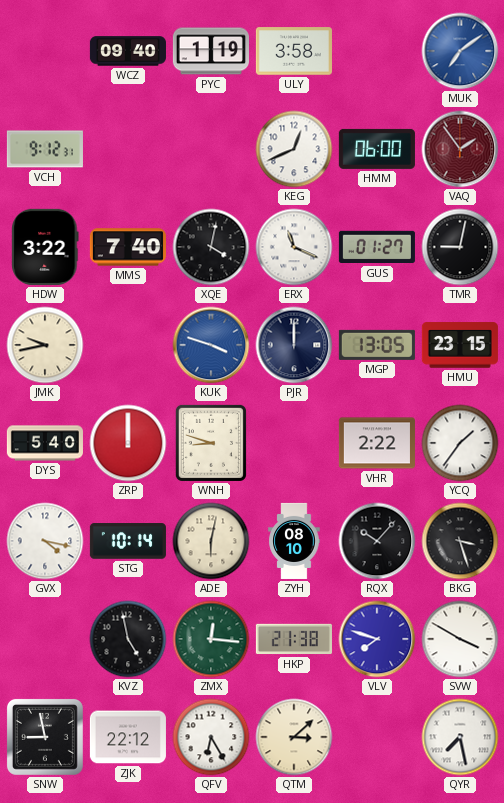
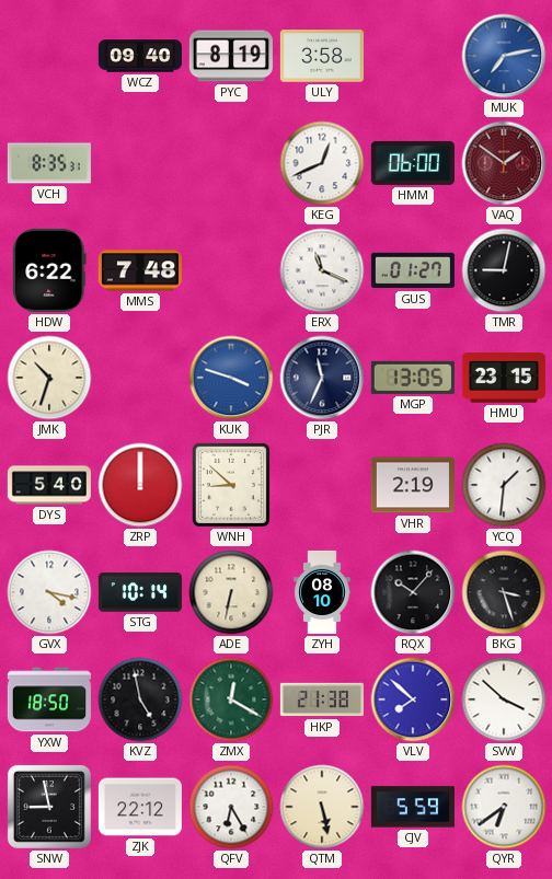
PYC: 1:19 -> 8:19 (231, 56)
MUK: 7:09 -> 7:13 (504, 56)
VCH: 9:12 -> 8:35 (49, 163)
VAQ: 1:54 -> 1:51 (504, 163)
HDW: 3:22 -> 6:22 (49, 270)
MMS: 7:40 -> 7:48 (140, 270)
XQE: 4:02 -> none (211, 247)
JMK: 9:43 -> 10:33 (49, 378)
PJR: 12:00 -> 11:34 (322, 378)
WNH: 8:48 -> 8:52 (231, 485)
VHR: 2:22 -> 2:19 (413, 485)
YCQ: 1:36 -> 1:31 (504, 485)
ADE: 6:02 -> 6:32 (231, 592)
YXW: none -> 18:50 (49, 699)
ZMX: 12:16 -> 12:20 (231, 699)
VLV: 7:48 -> 7:52 (413, 699)
SVW: 3:50 -> 3:52 (504, 699)
QTM: 3:08 -> 5:28 (322, 807)
CJV: none -> 5:59 (413, 807)
QYR: 7:28 -> 6:39 (504, 807)
